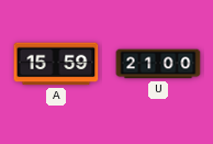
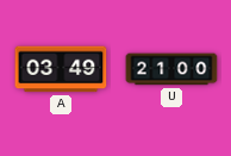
A: 15:59 -> 03:49 (61, 69)
